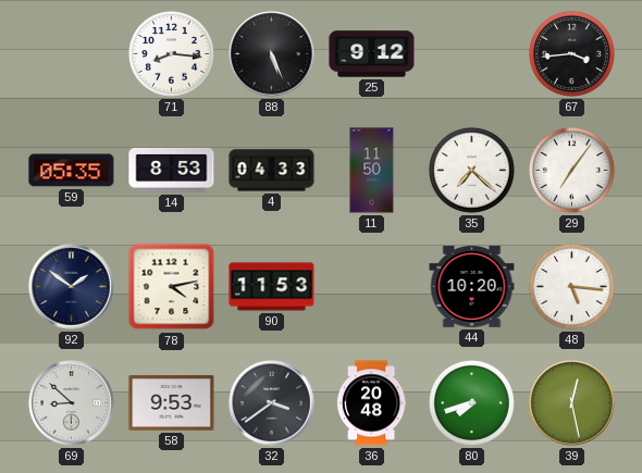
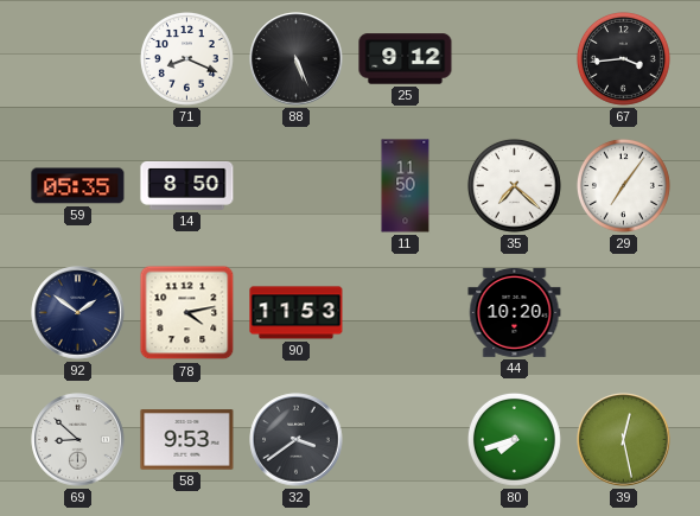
71: 8:16 -> 8:19 (186, 58)
14: 8:53 -> 8:50 (187, 185)
4: 04:33 -> none (272, 171)
48: 5:16 -> none (571, 286)
36: 20:48 -> none (371, 403)
